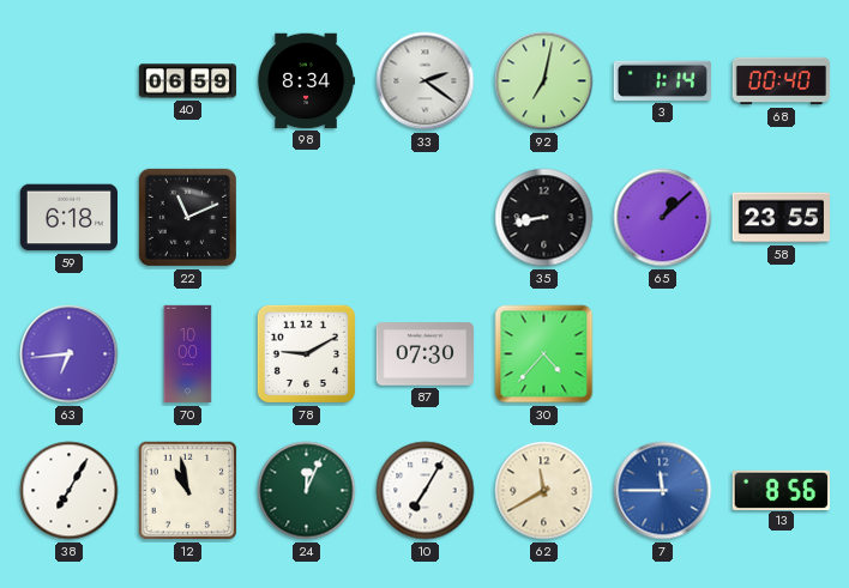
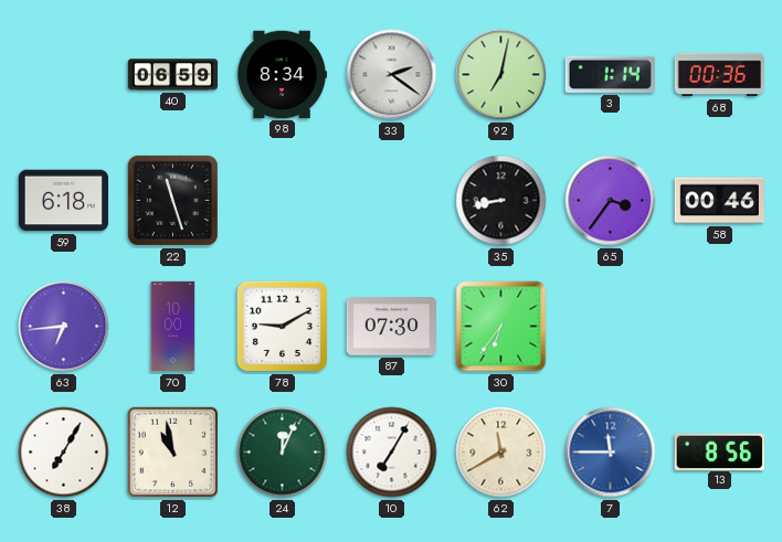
68: 00:40 -> 00:36 (720, 75)
22: 11:11 -> 11:27 (172, 200)
65: 1:08 -> 3:36 (611, 201)
58: 23:55 -> 00:46 (719, 201)
30: 4:37 -> 6:36 (501, 327)
